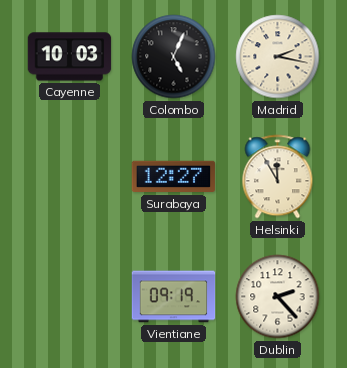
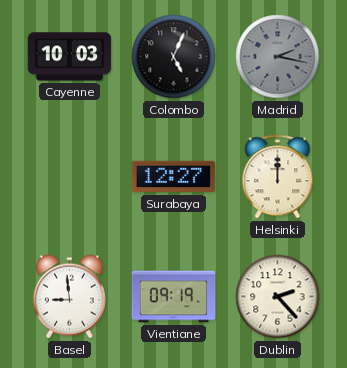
Madrid dial: cream -> grey (278, 57)
Helsinki: 11:55 -> 12:00 (278, 177)
Basel: none -> 8:59 (69, 297)
